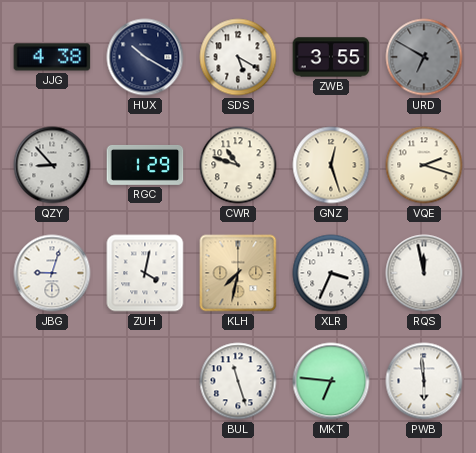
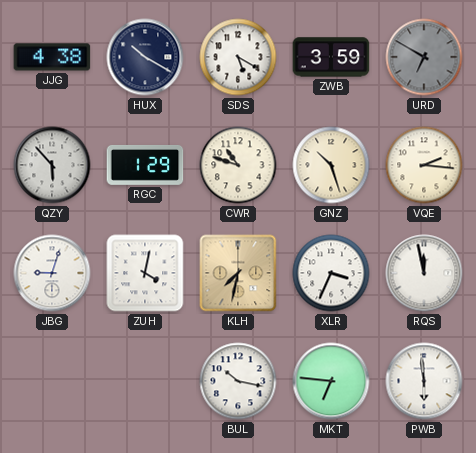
ZWB: 3:55 -> 3:59 (331, 57)
QZY: 8:53 -> 5:53 (52, 165)
GNZ: 12:27 -> 10:27 (331, 165)
VQE: 2:18 -> 2:16 (424, 165)
BUL: 11:27 -> 10:17 (238, 381)
